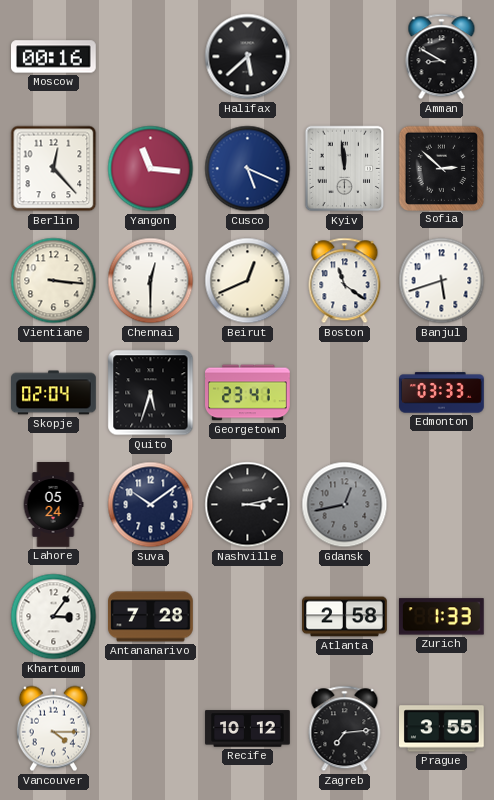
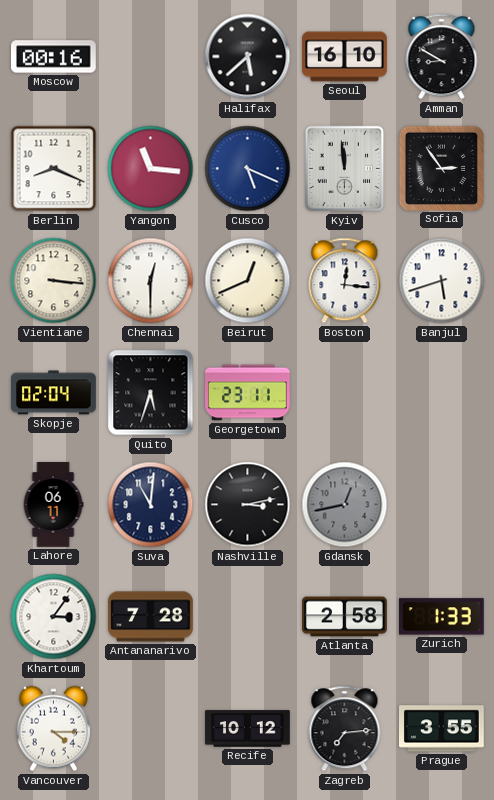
Seoul: none -> 16:10 (345, 57)
Berlin: 12:23 -> 8:19 (54, 169)
Sofia: 2:52 -> 2:54 (441, 168)
Boston: 11:21 -> 12:16 (345, 281)
Georgetown: 23:41 -> 23:11 (248, 393)
Edmonton: 03:33 -> none (442, 393)
Lahore: 05:24 -> 06:11 (53, 505)
Suva: 10:09 -> 11:01 (151, 505)
